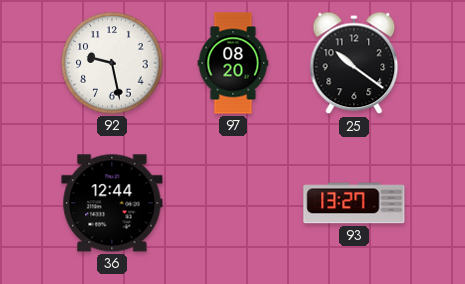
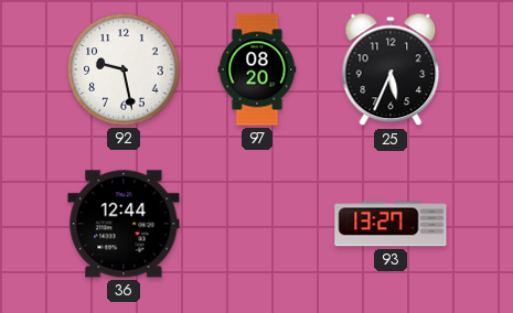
25: 10:21 -> 5:34 (391, 69)
